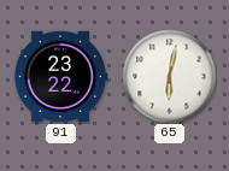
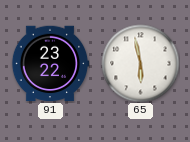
65: 6:02 -> 5:58 (140, 63)
